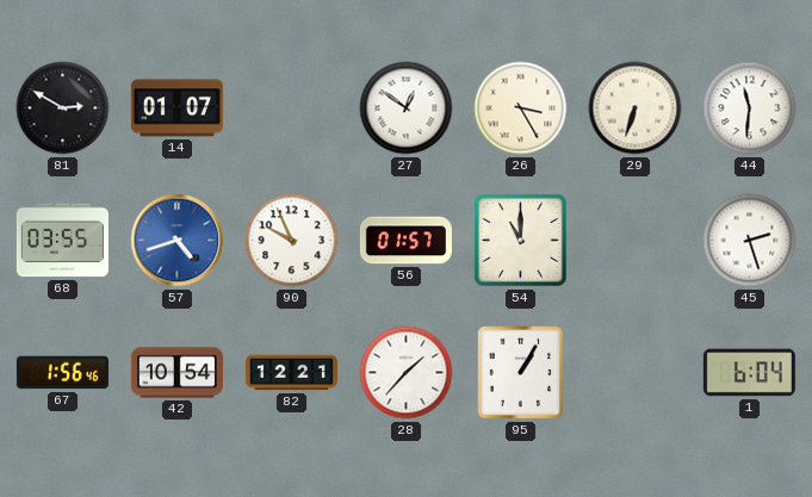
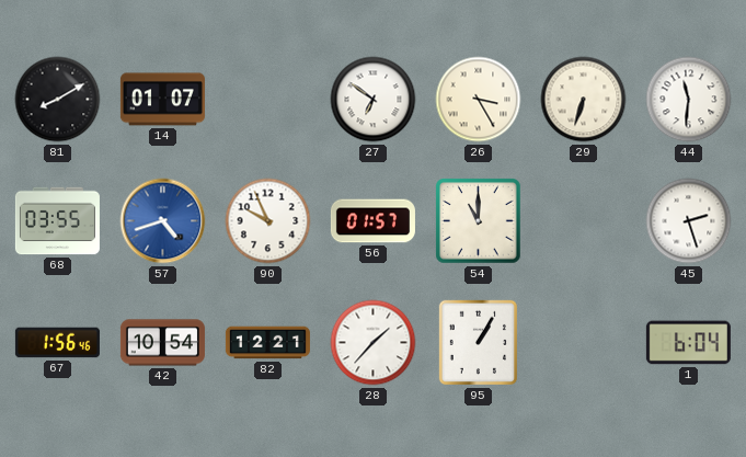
81: 2:50 -> 8:10 (58, 100)
27: 12:51 -> 6:51 (374, 100)
